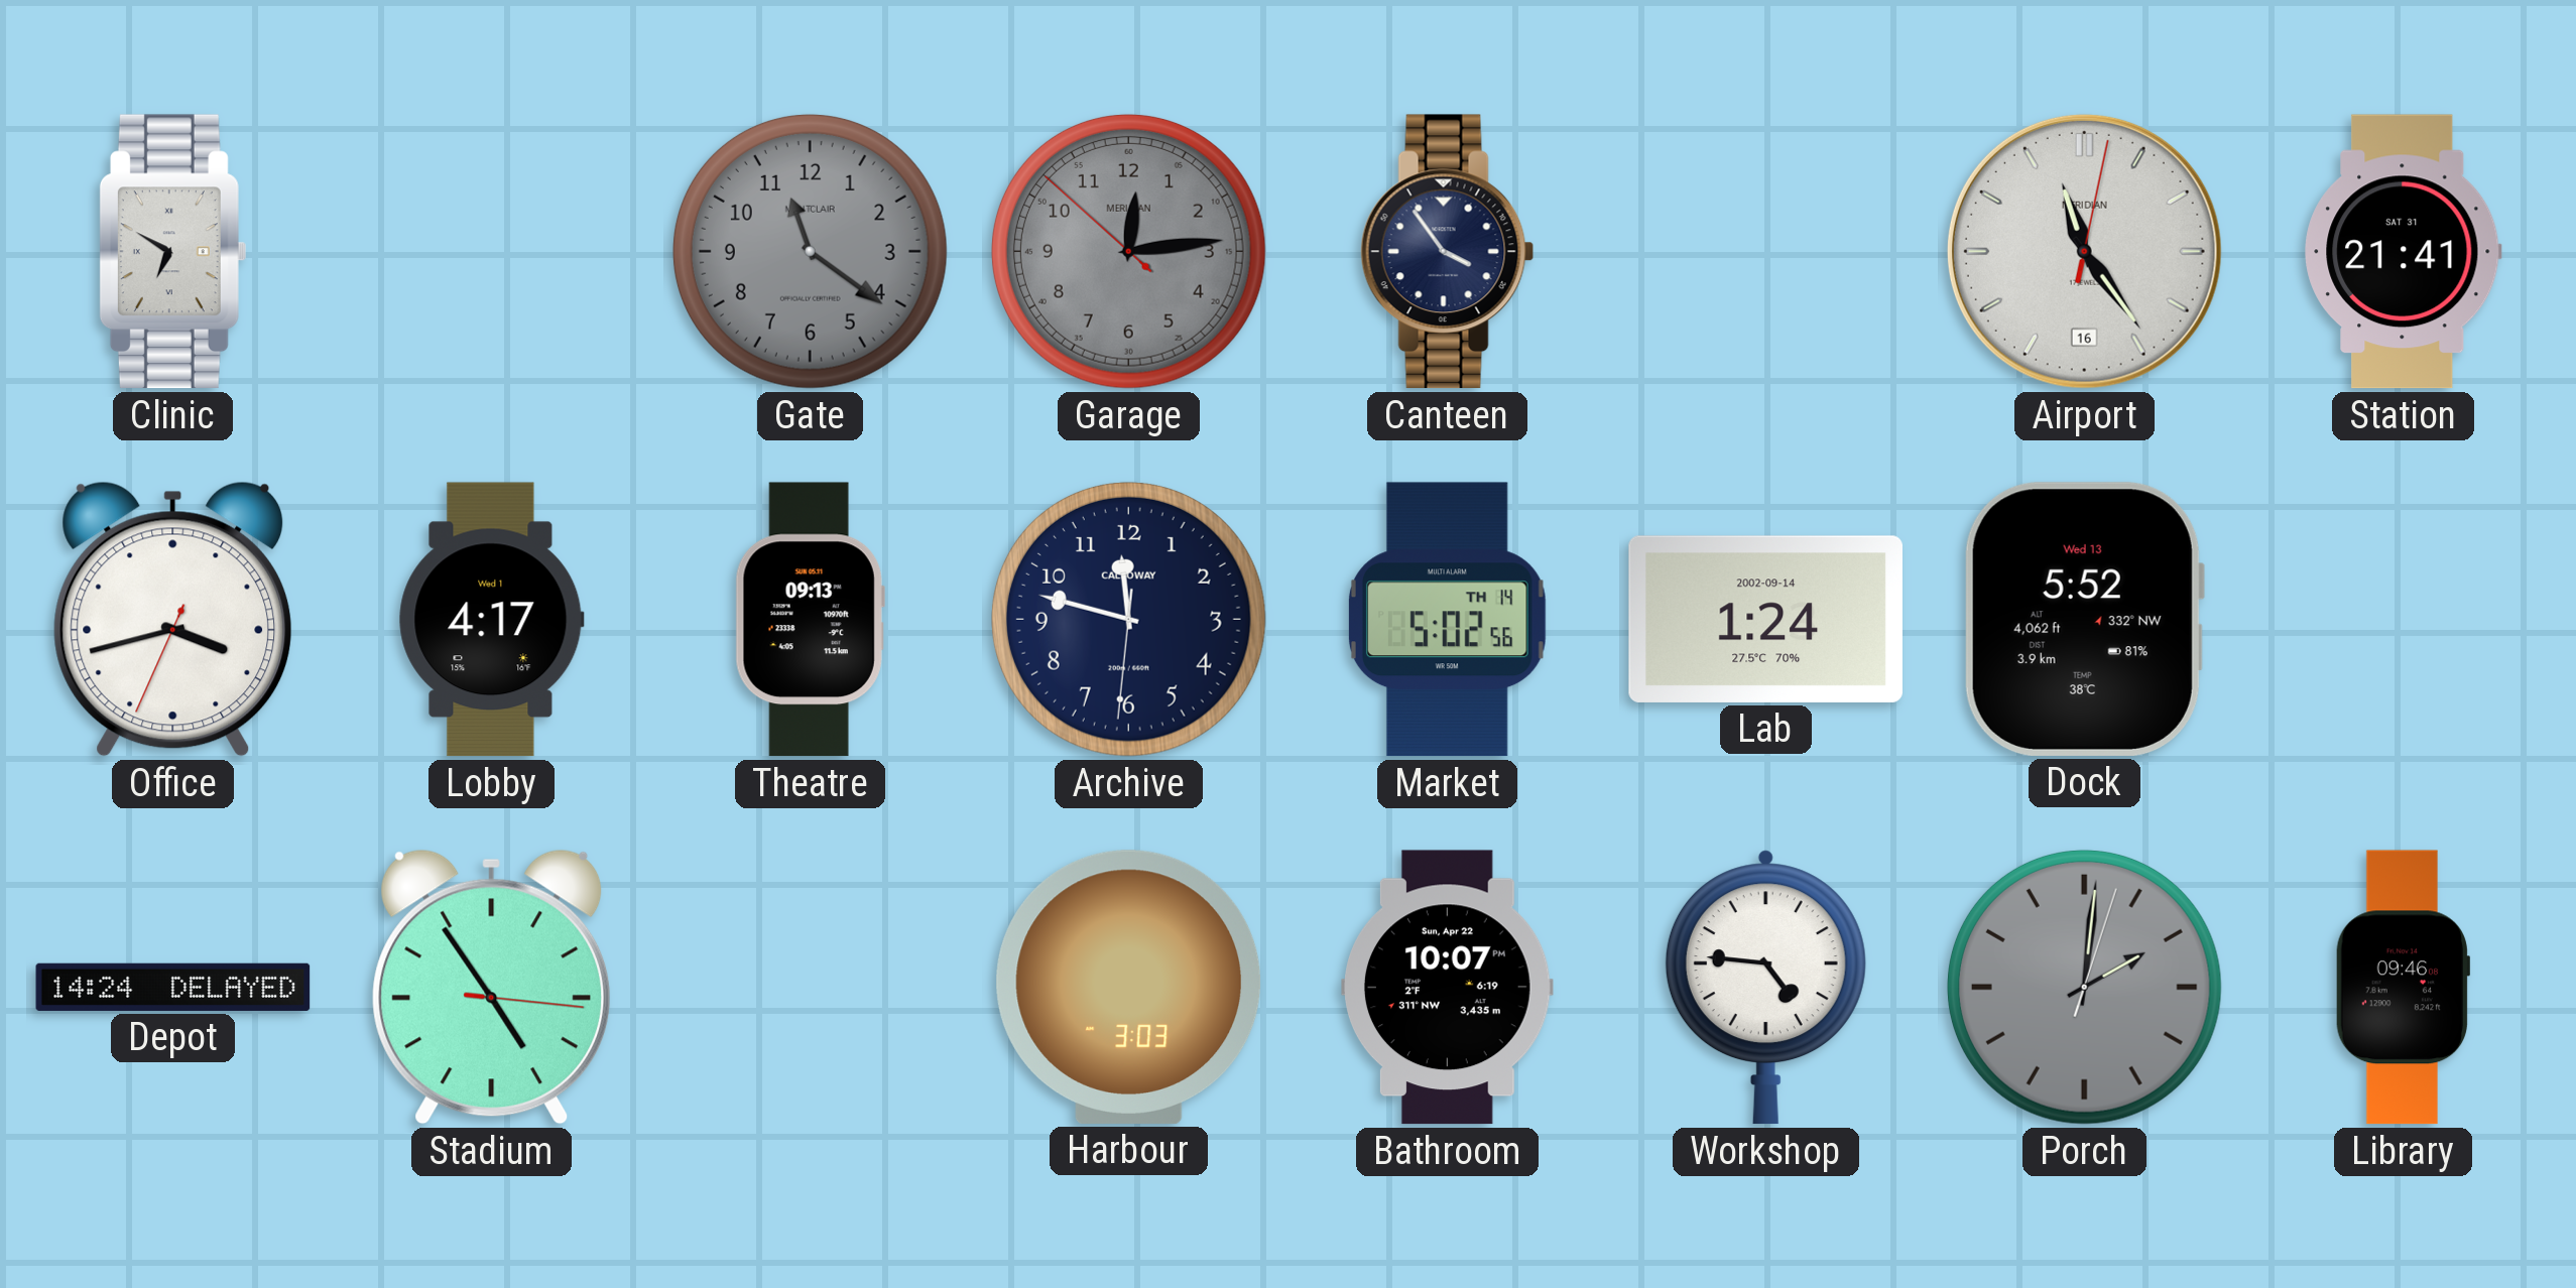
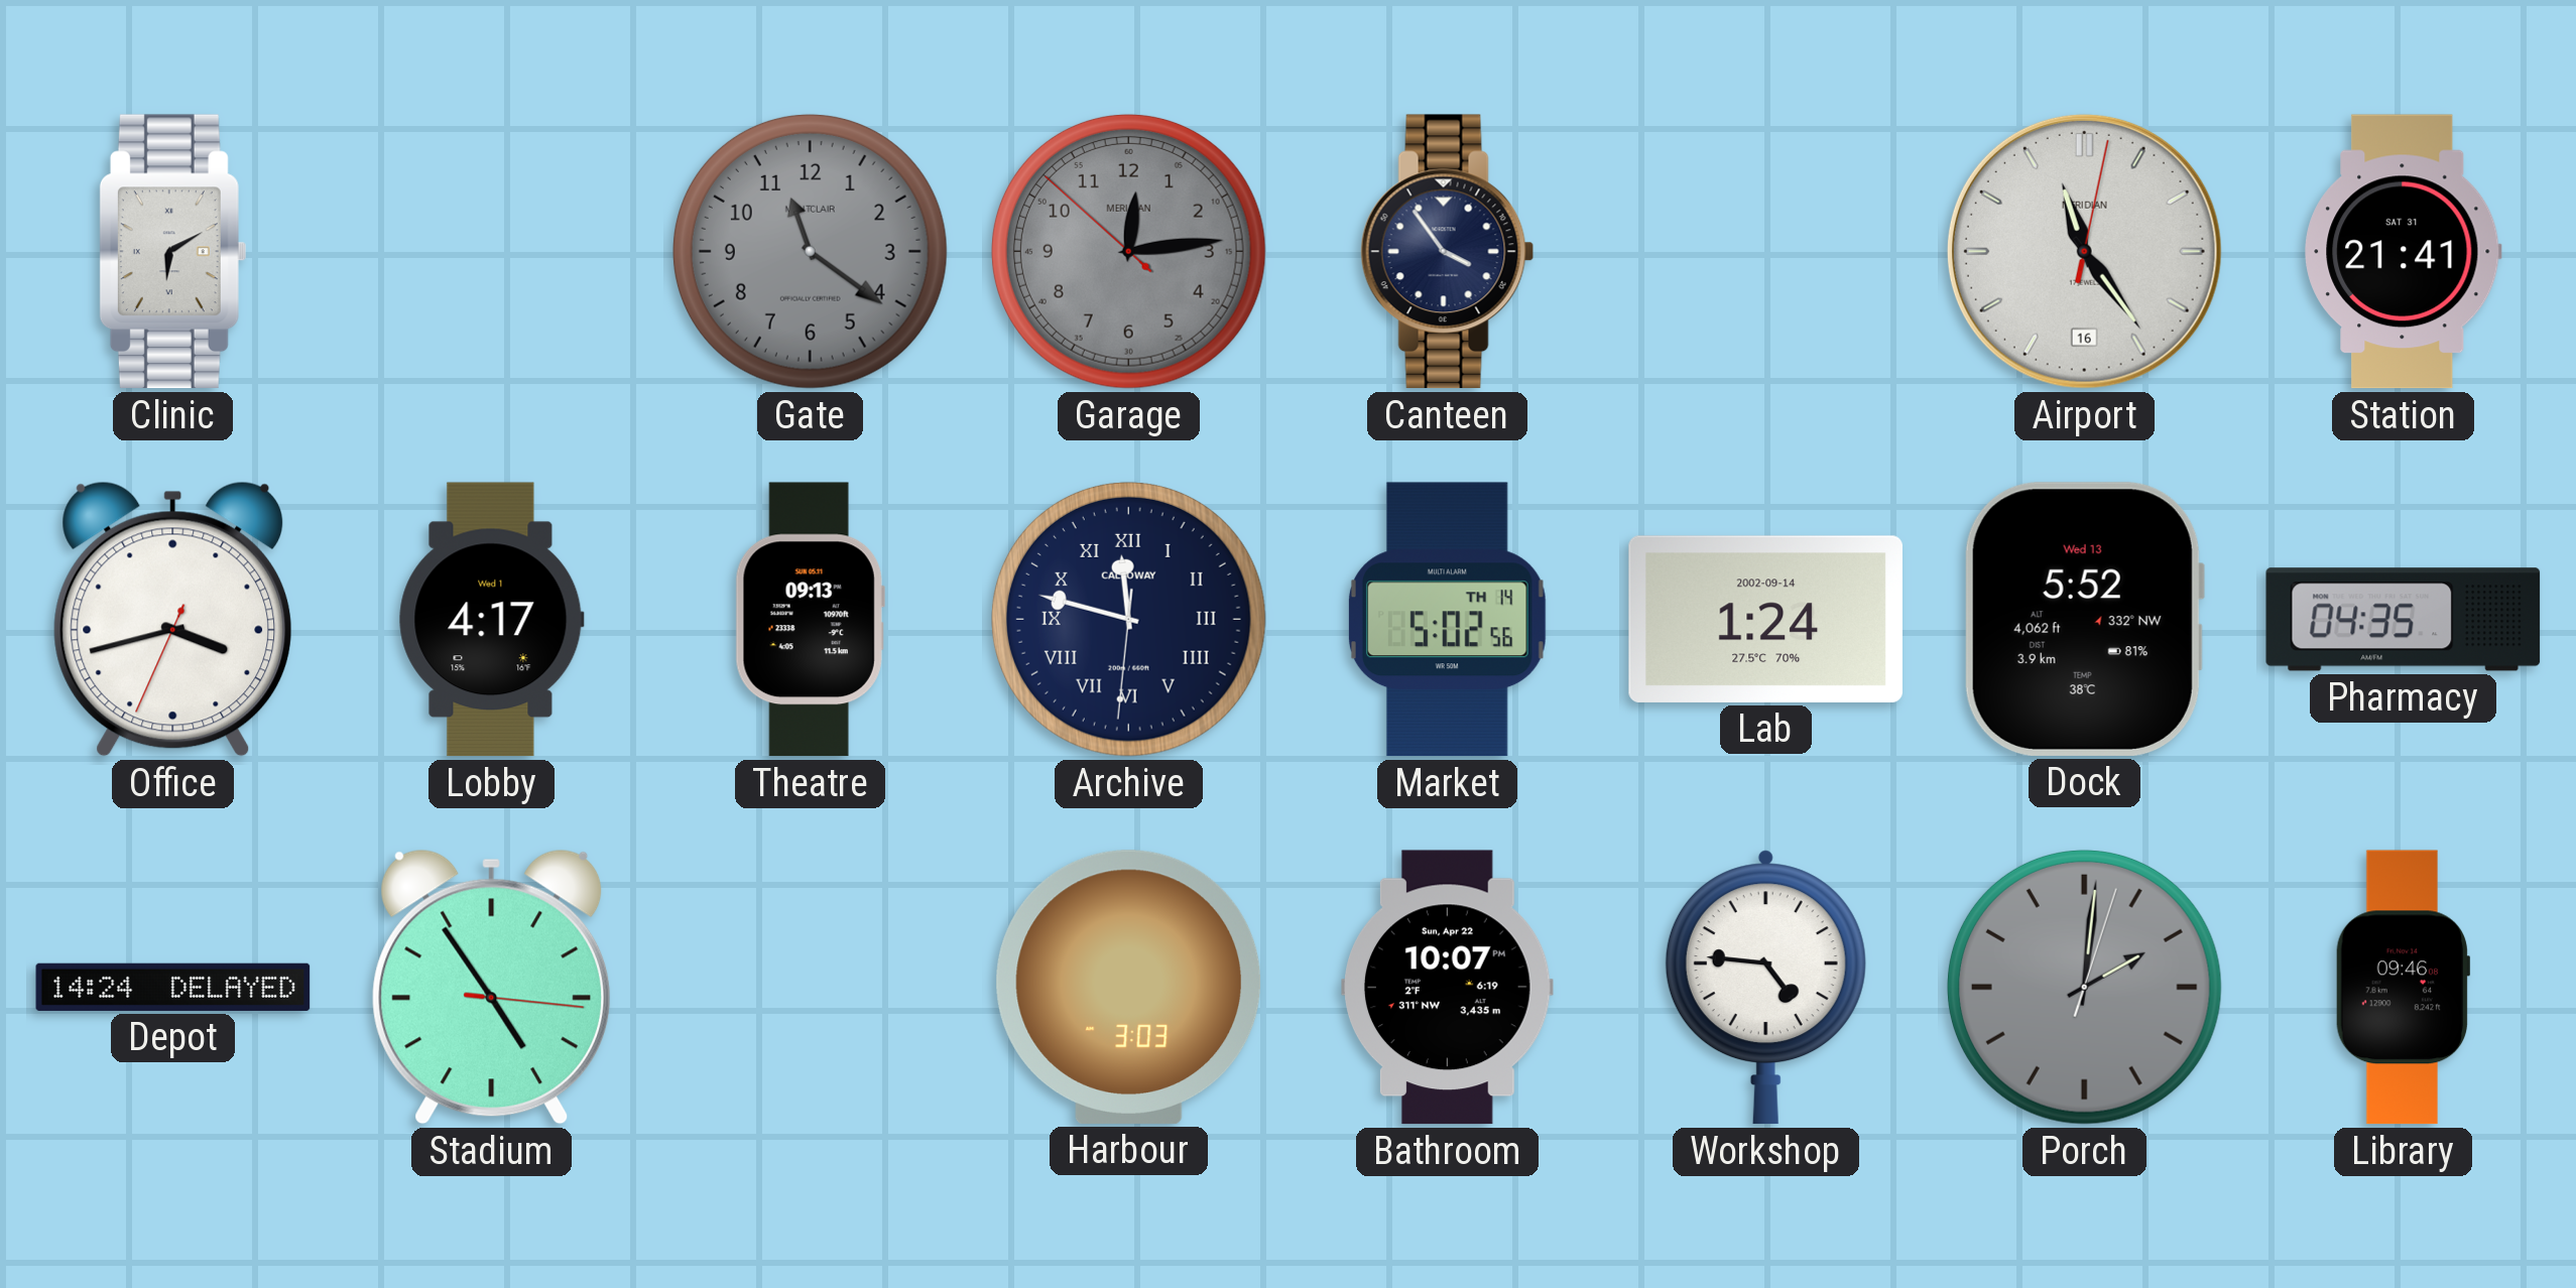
Clinic: 6:50 -> 6:10 (172, 252)
Archive numerals: Arabic -> Roman (1128, 619)
Pharmacy: none -> 04:35 (2404, 620)
